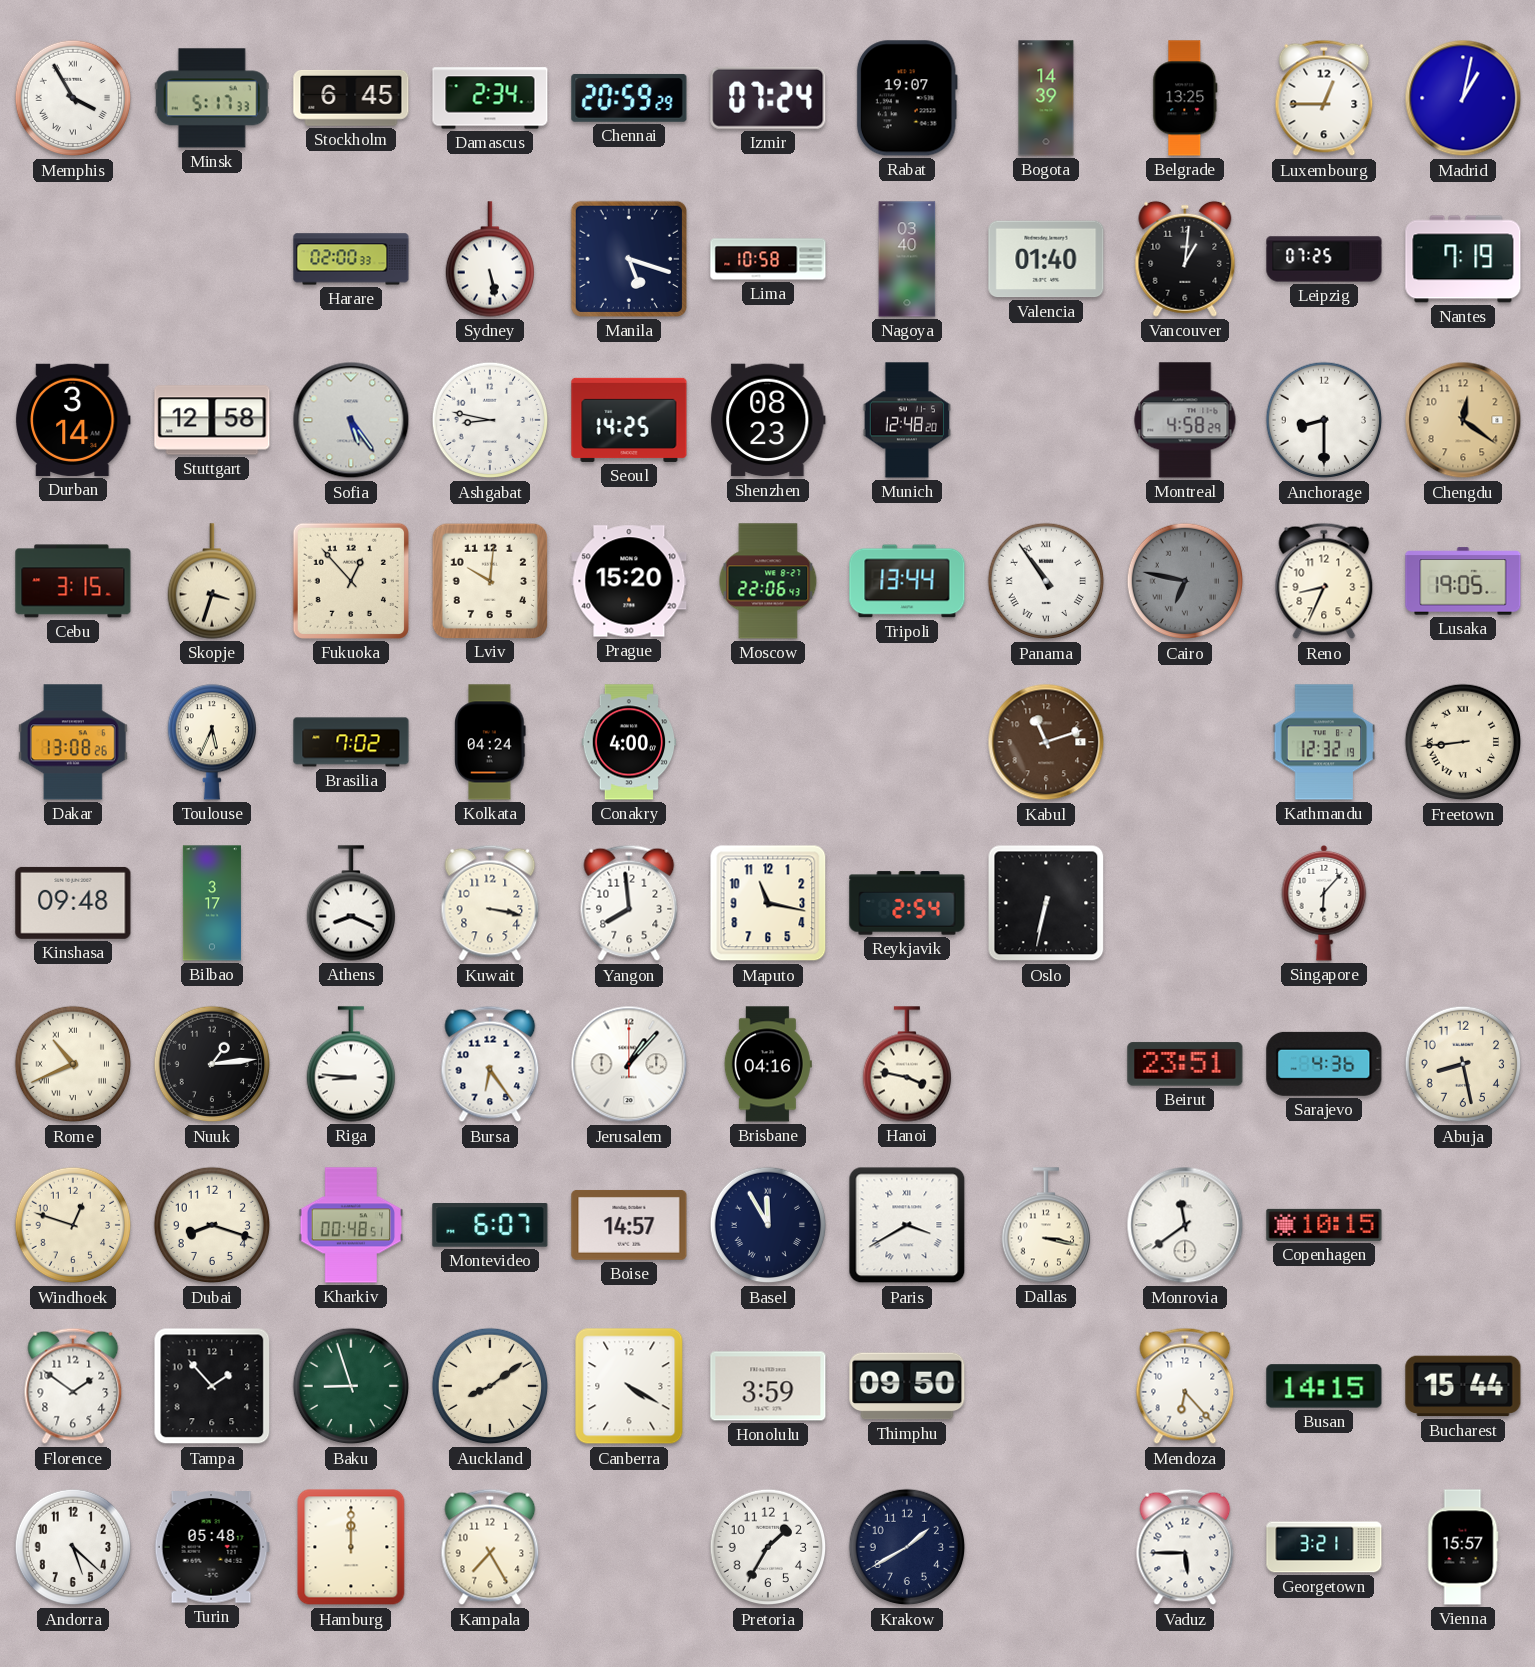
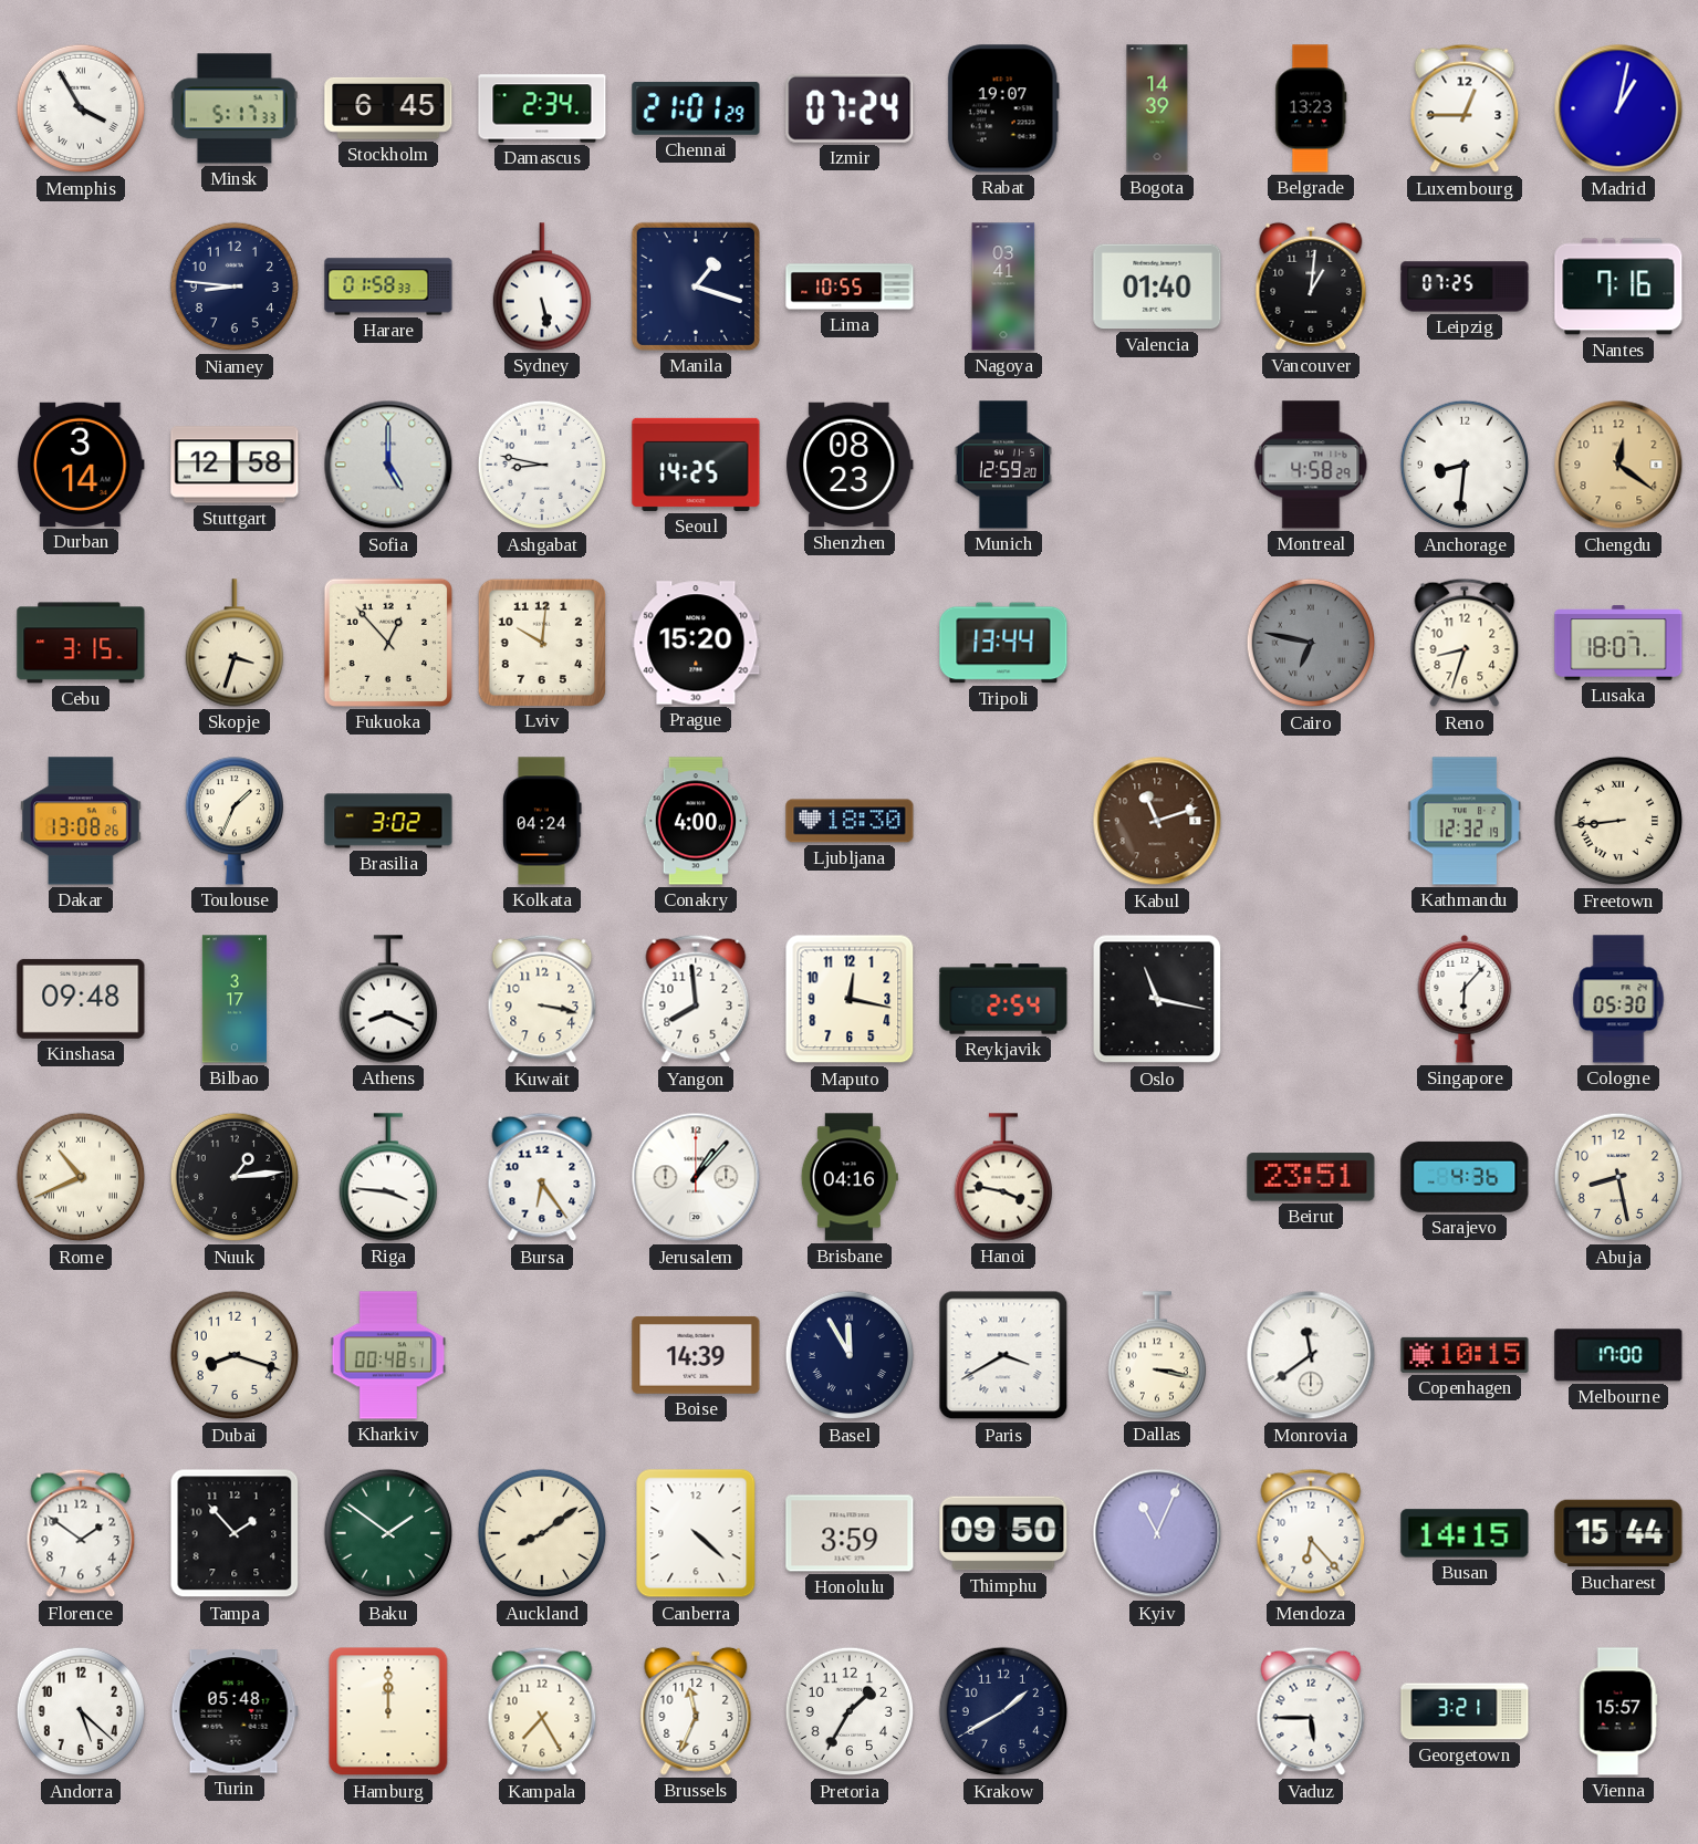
Chennai: 20:59 -> 21:01 (696, 108)
Belgrade: 13:25 -> 13:23 (1311, 108)
Niamey: none -> 8:46 (235, 287)
Harare: 02:00 -> 01:58 (388, 287)
Manila: 5:18 -> 1:18 (696, 287)
Lima: 10:58 -> 10:55 (850, 287)
Nagoya: 03:40 -> 03:41 (1003, 287)
Nantes: 7:19 -> 7:16 (1618, 287)
Sofia: 5:24 -> 5:00 (388, 465)
Munich: 12:48 -> 12:59 (1002, 465)
Anchorage: 8:30 -> 8:31 (1465, 465)
Moscow: 22:06 -> none (768, 581)
Panama: 10:54 -> none (1046, 581)
Reno: 8:34 -> 8:33 (1465, 643)
Lusaka: 19:05 -> 18:07 (1618, 643)
Toulouse: 5:34 -> 1:34 (233, 821)
Brasilia: 7:02 -> 3:02 (388, 821)
Ljubljana: none -> 18:30 (850, 821)
Maputo: 11:17 -> 12:17 (850, 999)
Oslo: 6:32 -> 11:17 (1157, 999)
Cologne: none -> 05:30 (1618, 999)
Riga: 8:46 -> 3:46 (387, 1177)
Windhoek: 12:48 -> none (73, 1225)
Montevideo: 6:07 -> none (490, 1226)
Boise: 14:57 -> 14:39 (696, 1355)
Melbourne: none -> 17:00 (1618, 1355)
Baku: 8:57 -> 1:51 (388, 1533)
Canberra: 4:20 -> 4:22 (696, 1533)
Kyiv: none -> 11:04 (1157, 1533)
Brussels: none -> 11:34 (696, 1711)
